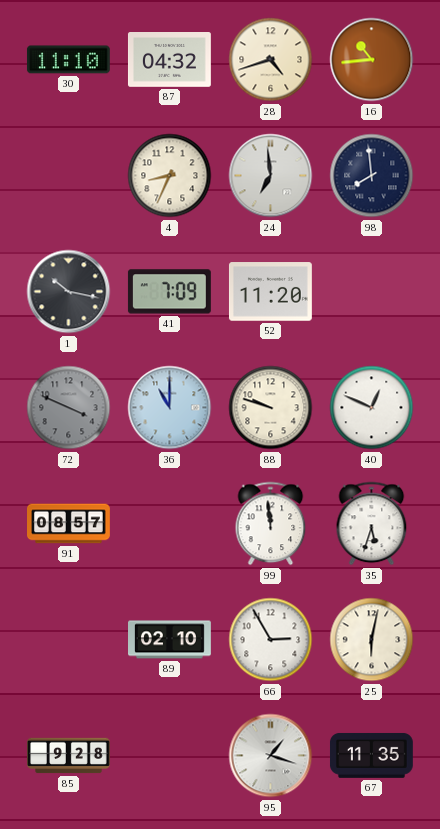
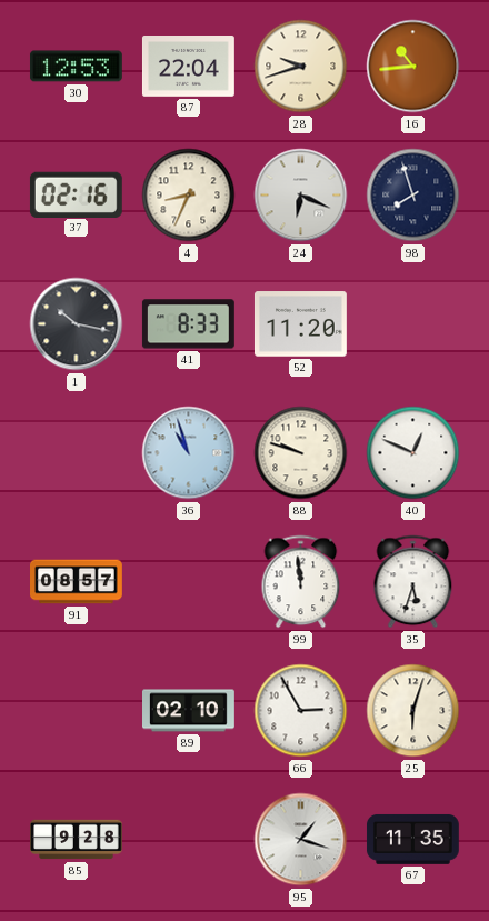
30: 11:10 -> 12:53 (76, 67)
87: 04:32 -> 22:04 (189, 67)
28: 4:42 -> 9:42 (301, 67)
37: none -> 02:16 (76, 194)
24: 6:59 -> 6:19 (301, 196)
98: 7:59 -> 7:57 (413, 196)
41: 7:09 -> 8:33 (188, 324)
72: 3:49 -> none (69, 408)
36: 11:00 -> 10:57 (189, 453)
25: 6:02 -> 6:03 (413, 711)
